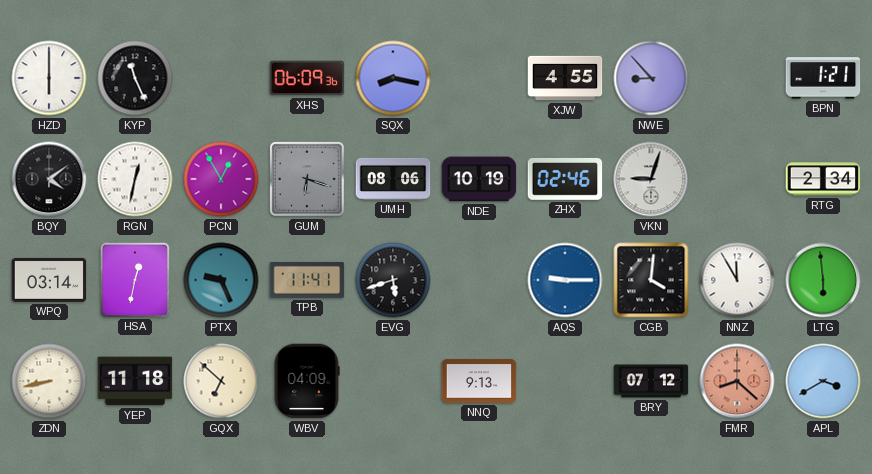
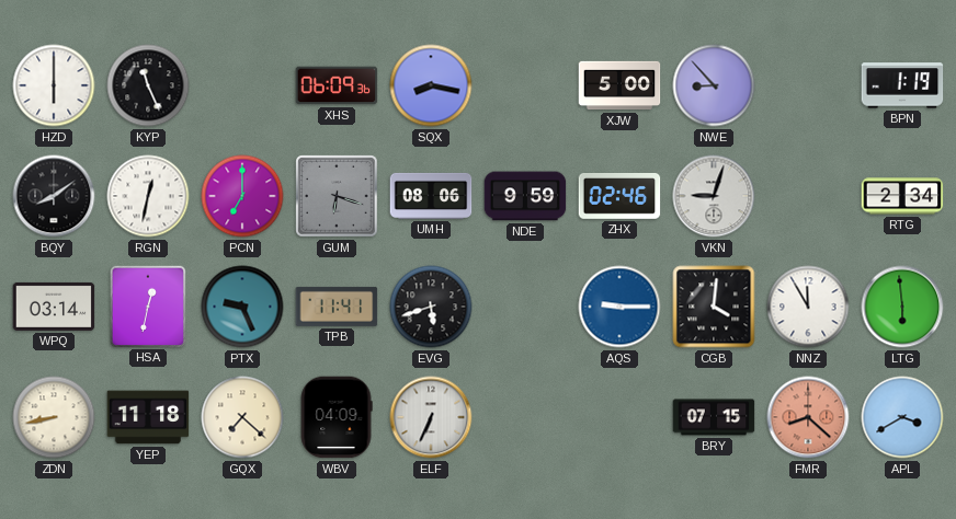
XJW: 4:55 -> 5:00 (619, 85)
BPN: 1:21 -> 1:19 (902, 85)
BQY: 4:09 -> 8:09 (54, 196)
PCN: 12:55 -> 7:00 (242, 196)
NDE: 10:19 -> 9:59 (525, 196)
GQX: 6:52 -> 7:22 (242, 417)
ELF: none -> 6:34 (431, 417)
NNQ: 9:13 -> none (479, 381)
BRY: 07:12 -> 07:15 (714, 417)
